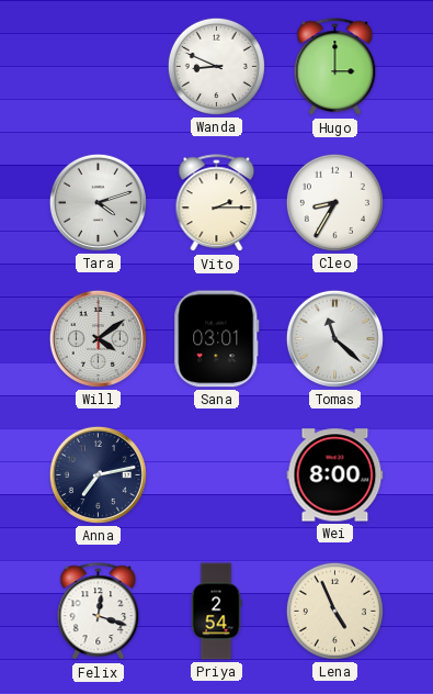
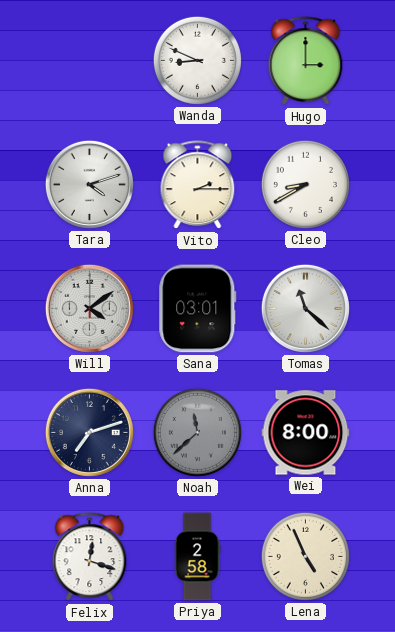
Cleo: 8:35 -> 8:40 (305, 184)
Anna: 7:13 -> 7:12 (89, 432)
Noah: none -> 11:38 (197, 432)
Priya: 2:54 -> 2:58 (197, 557)
